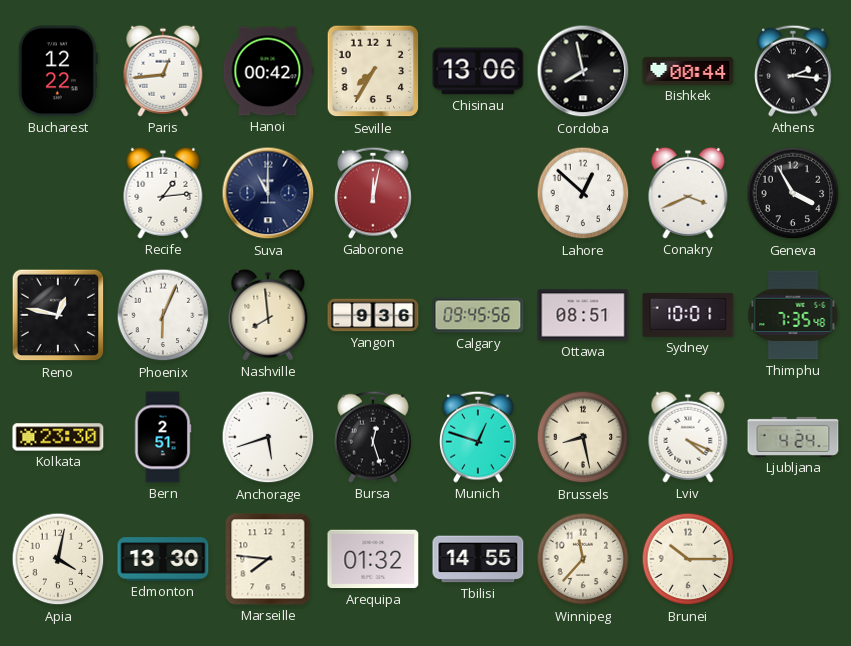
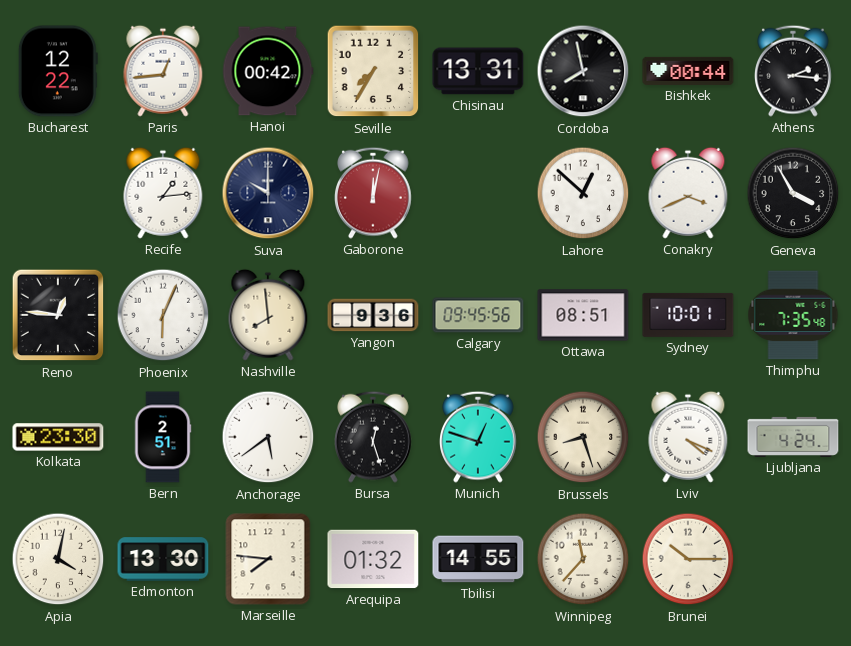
Chisinau: 13:06 -> 13:31 (478, 71)
Suva: 11:00 -> 10:00 (268, 193)
Reno: 12:47 -> 12:46 (58, 315)
Anchorage: 5:42 -> 5:39 (268, 437)
Brussels: 8:28 -> 8:27 (583, 437)
